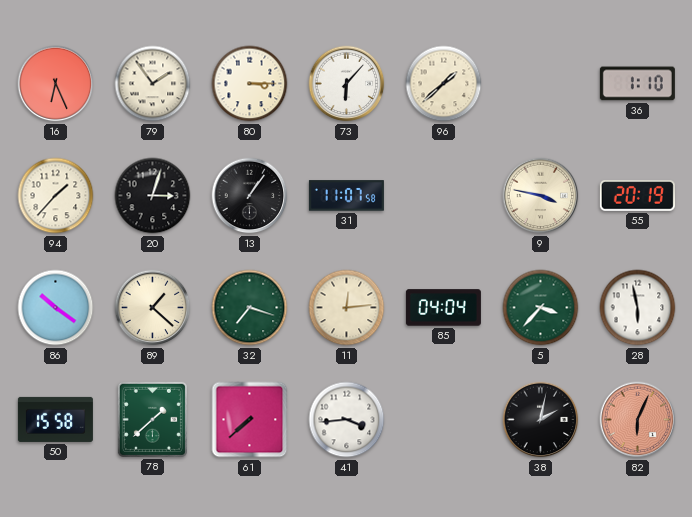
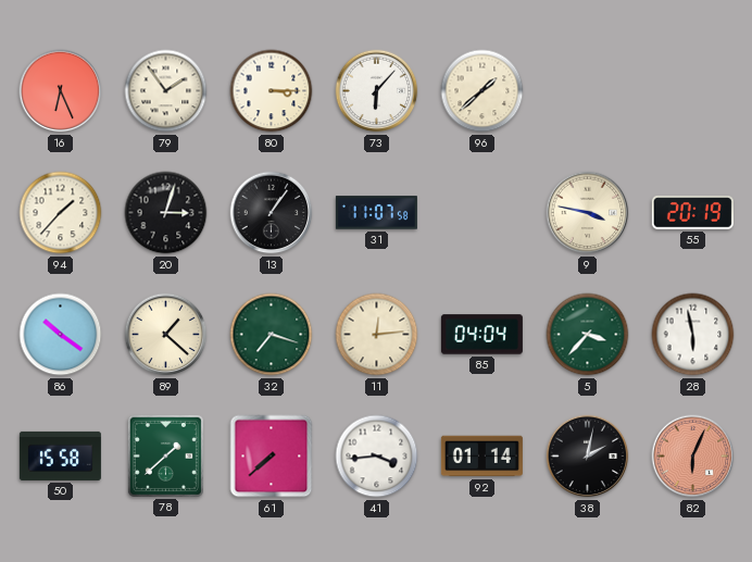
36: 1:10 -> none (637, 84)
92: none -> 01:14 (481, 457)
